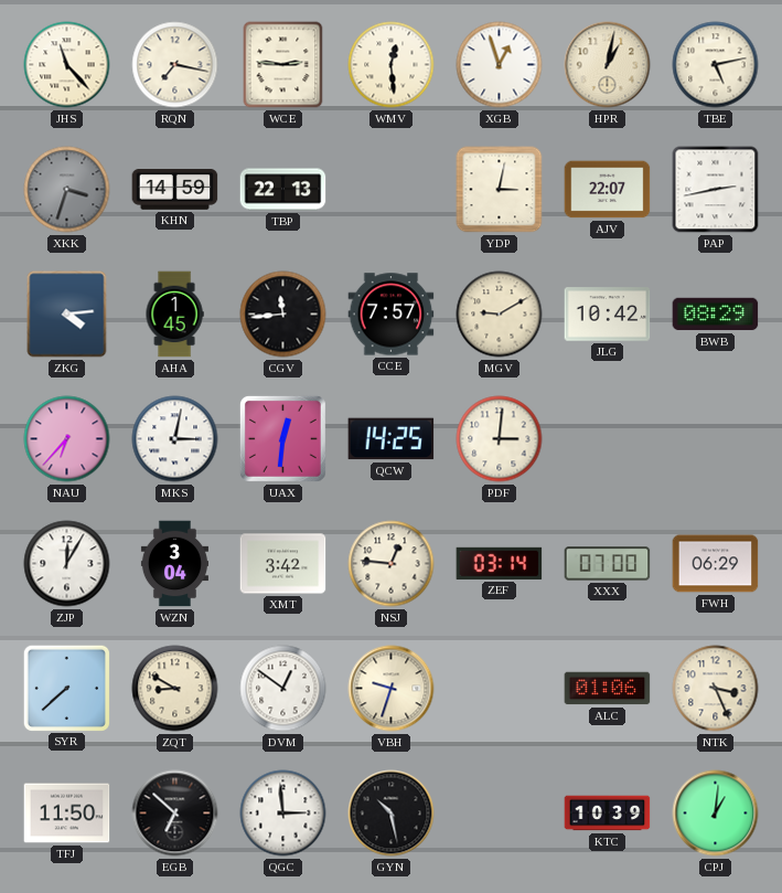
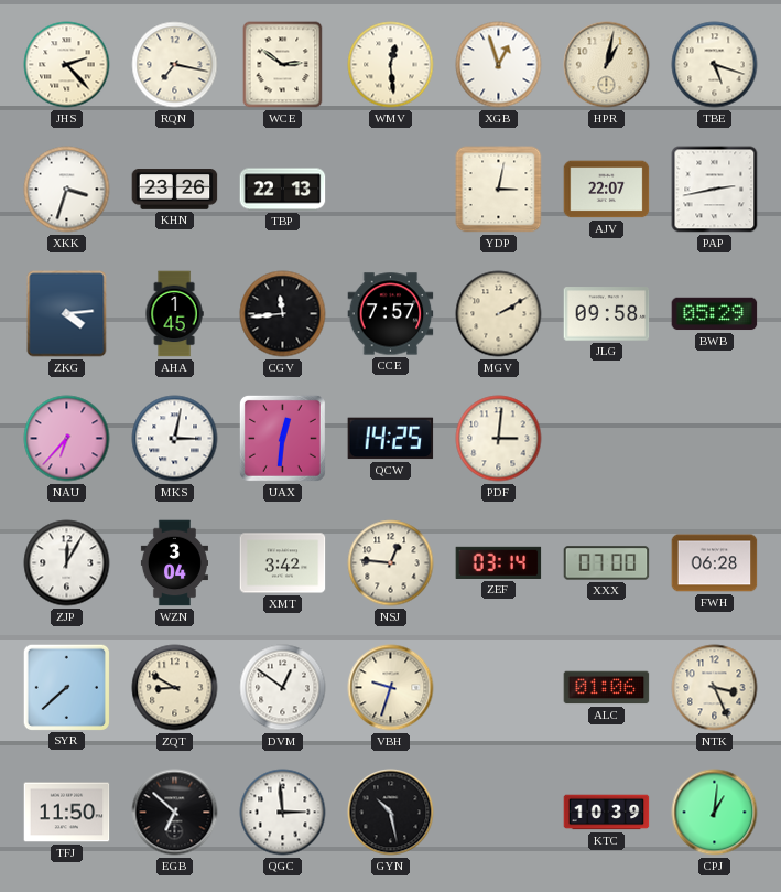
JHS: 11:23 -> 2:23 (67, 65)
WCE: 2:46 -> 2:51 (283, 65)
TBE: 5:13 -> 5:18 (715, 65)
XKK dial: grey -> white (67, 190)
KHN: 14:59 -> 23:26 (175, 190)
MGV: 9:10 -> 2:10 (499, 314)
JLG: 10:42 -> 09:58 (607, 314)
BWB: 08:29 -> 05:29 (715, 314)
FWH: 06:29 -> 06:28 (715, 563)
